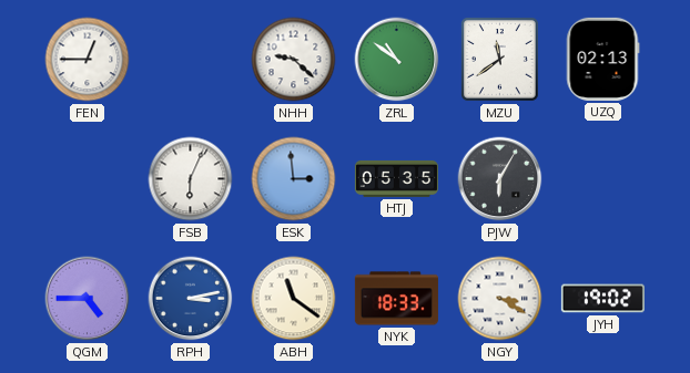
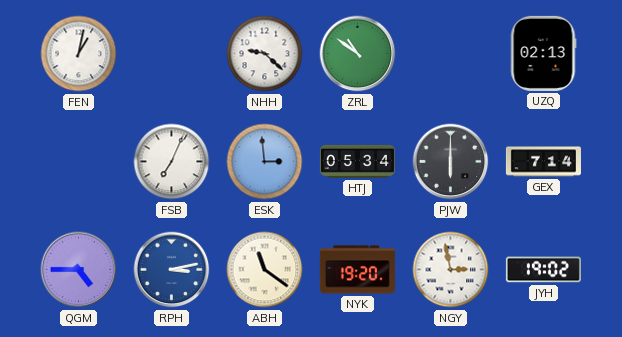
FEN: 12:45 -> 1:02 (79, 54)
MZU: 11:39 -> none (499, 60)
FSB: 6:04 -> 7:04 (172, 162)
HTJ: 05:35 -> 05:34 (357, 161)
PJW: 6:05 -> 6:00 (451, 162)
GEX: none -> 7:14 (543, 162)
NYK: 18:33 -> 19:20 (357, 270)
NGY: 3:20 -> 2:58 (451, 270)
